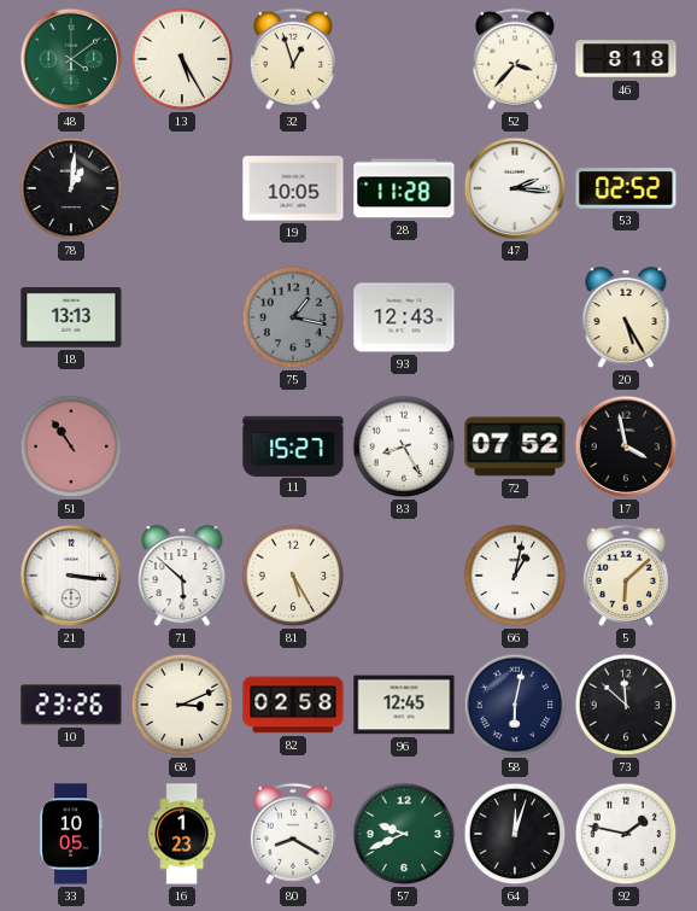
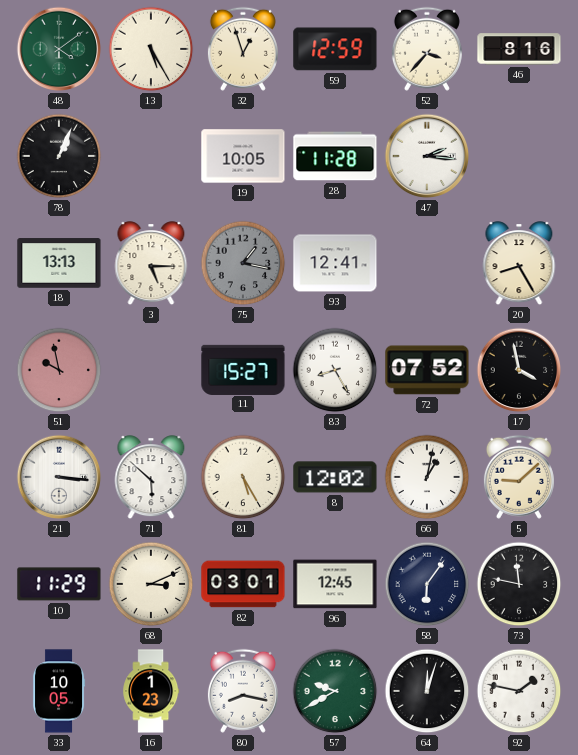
59: none -> 12:59 (335, 49)
46: 8:18 -> 8:16 (519, 49)
78: 1:01 -> 1:04 (59, 156)
53: 02:52 -> none (626, 188)
3: none -> 5:15 (151, 264)
93: 12:43 -> 12:41 (335, 263)
20: 5:25 -> 8:25 (519, 264)
51: 10:54 -> 9:58 (59, 370)
8: none -> 12:02 (335, 477)
5: 6:08 -> 9:08 (519, 477)
10: 23:26 -> 11:29 (59, 584)
82: 02:58 -> 03:01 (243, 584)
58: 6:02 -> 6:06 (427, 584)
73: 11:52 -> 11:47 (519, 584)
80: 8:20 -> 8:17 (243, 691)
57: 9:41 -> 9:40 (335, 691)
